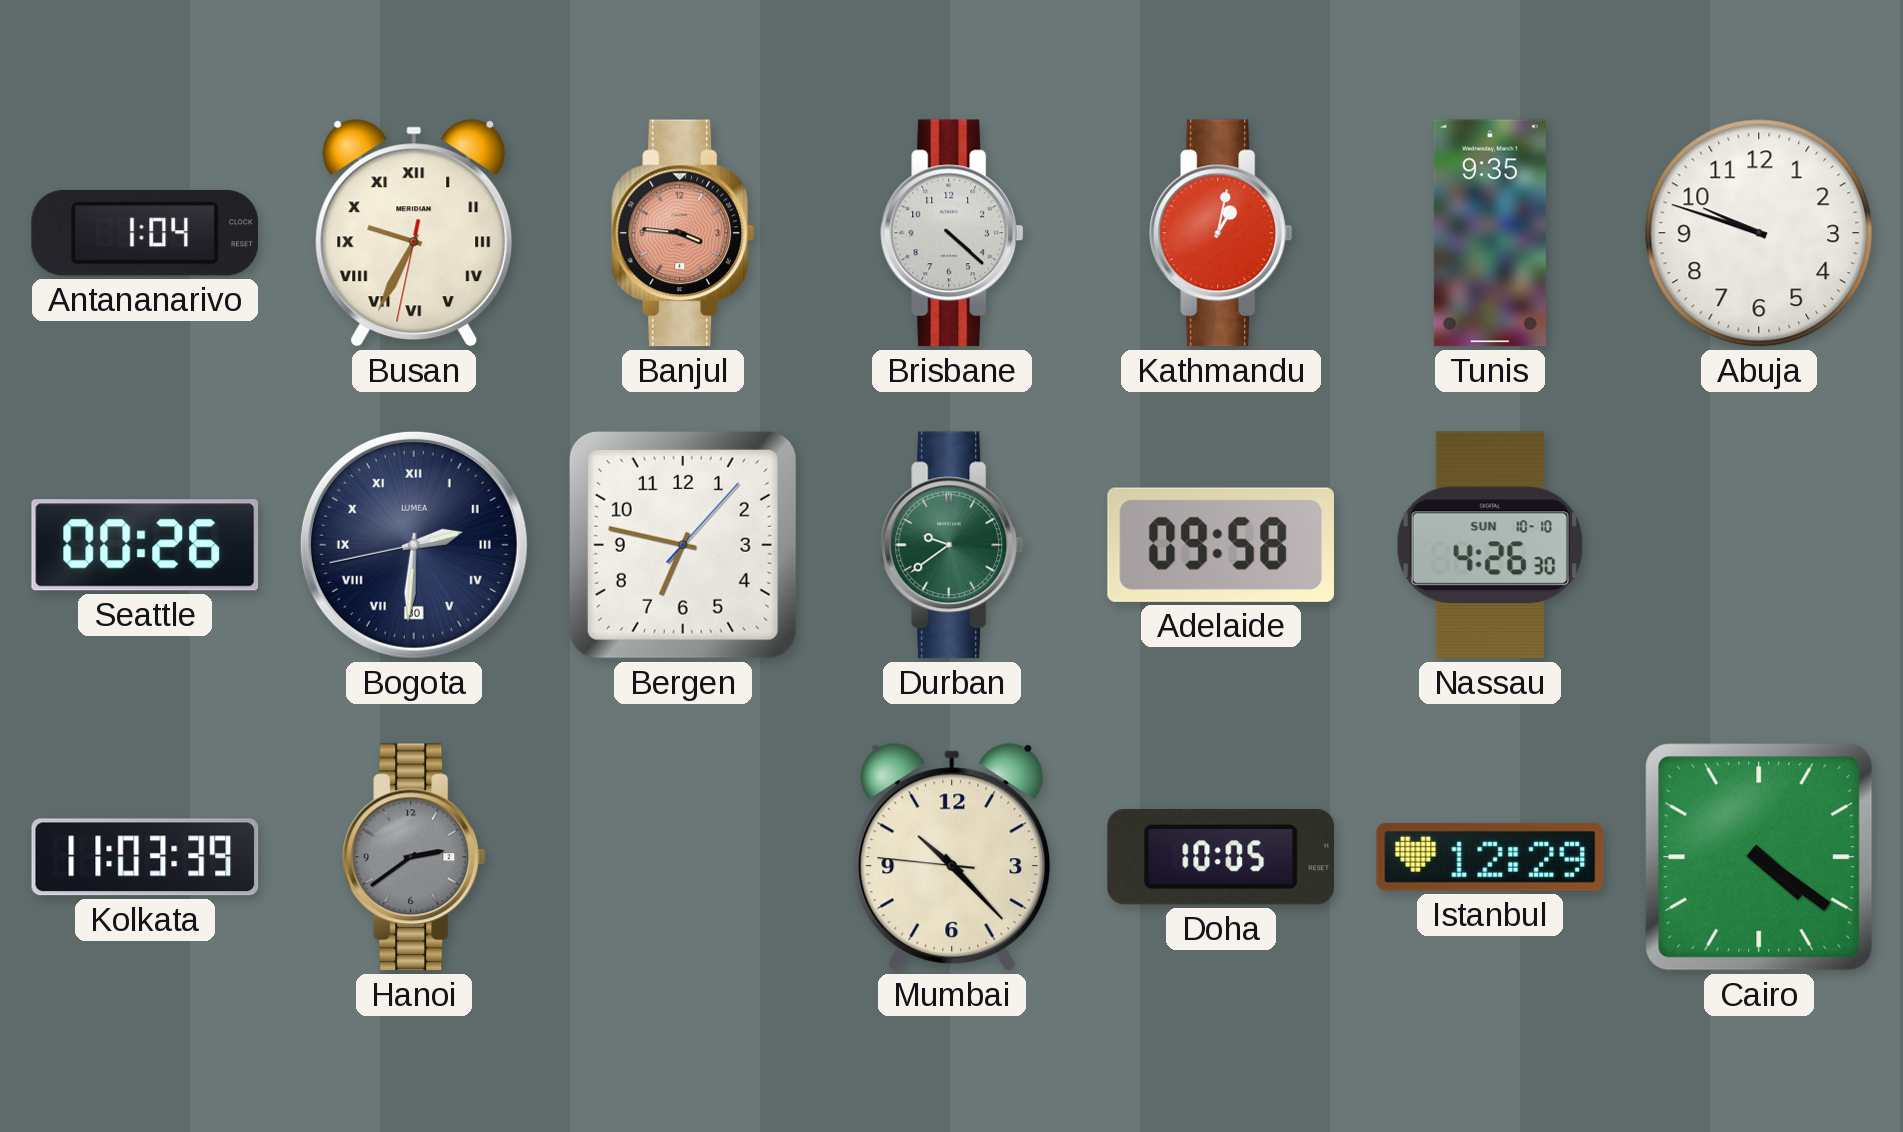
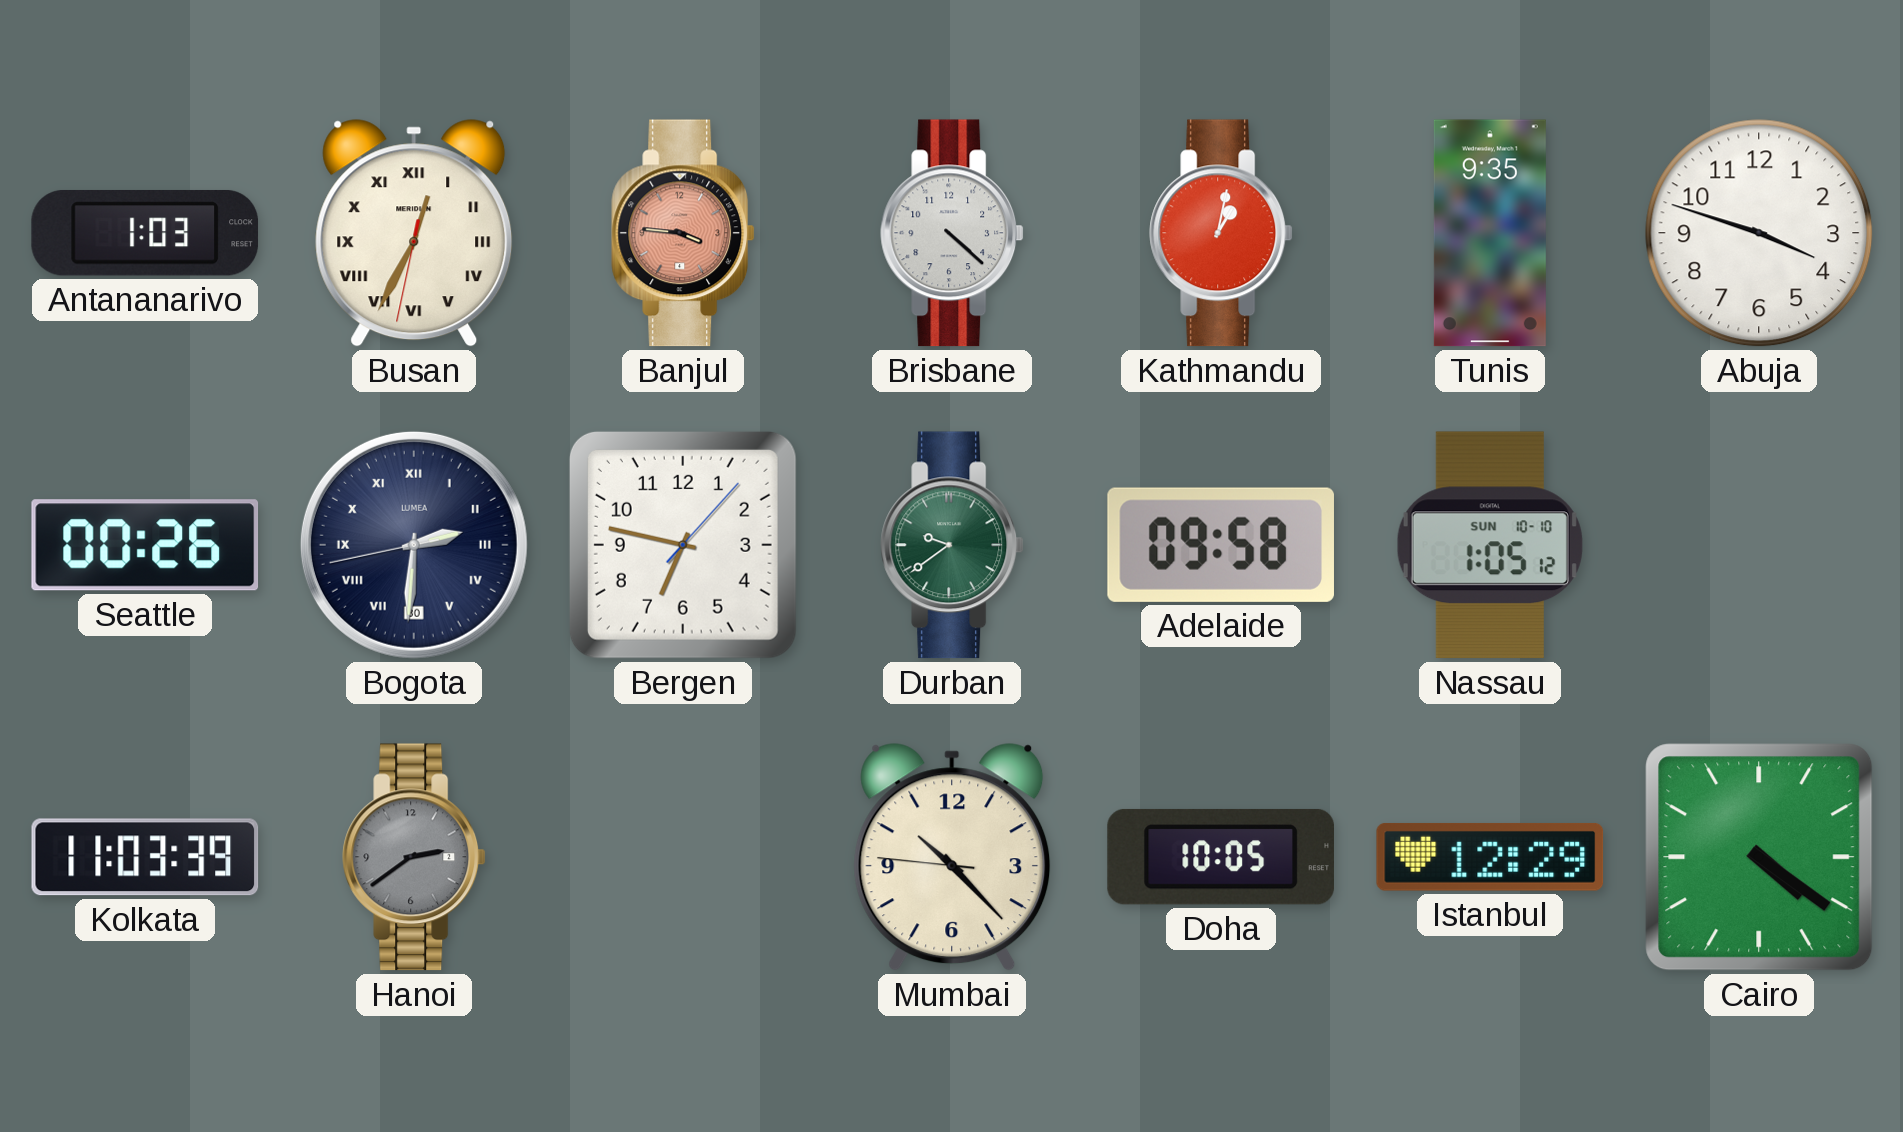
Antananarivo: 1:04 -> 1:03 (145, 233)
Busan: 9:34 -> 12:34 (414, 233)
Abuja: 9:48 -> 3:48 (1759, 233)
Nassau: 4:26 -> 1:05 (1490, 545)
